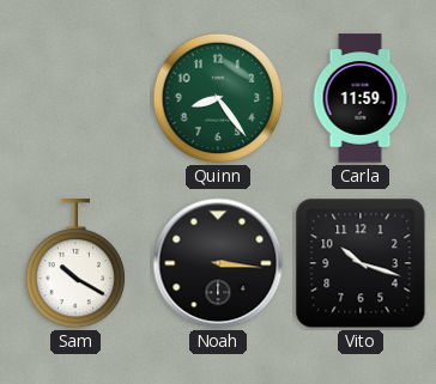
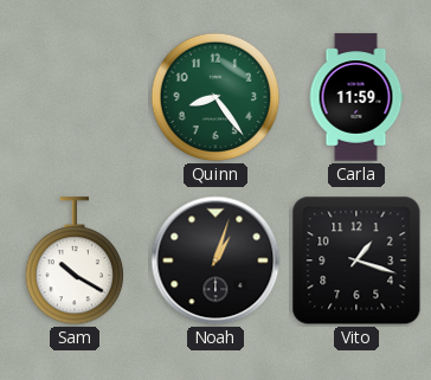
Noah: 3:16 -> 1:03 (215, 260)
Vito: 10:18 -> 1:18 (356, 260)
